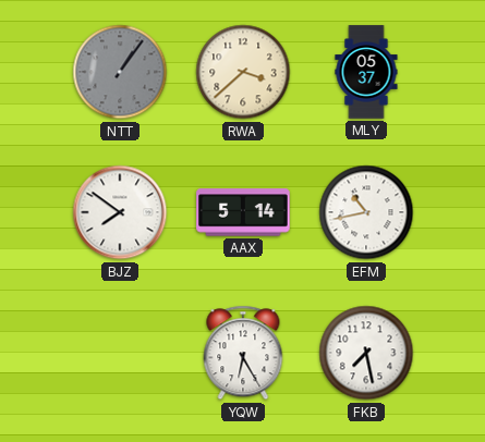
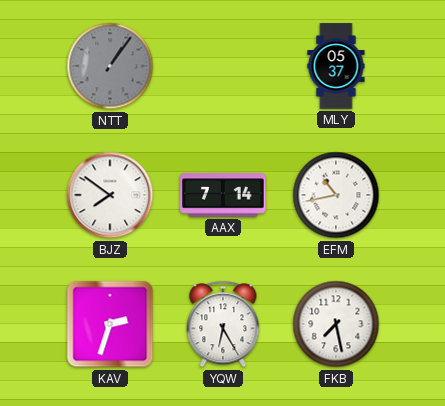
RWA: 3:38 -> none (243, 72)
AAX: 5:14 -> 7:14 (223, 195)
KAV: none -> 2:33 (110, 324)
